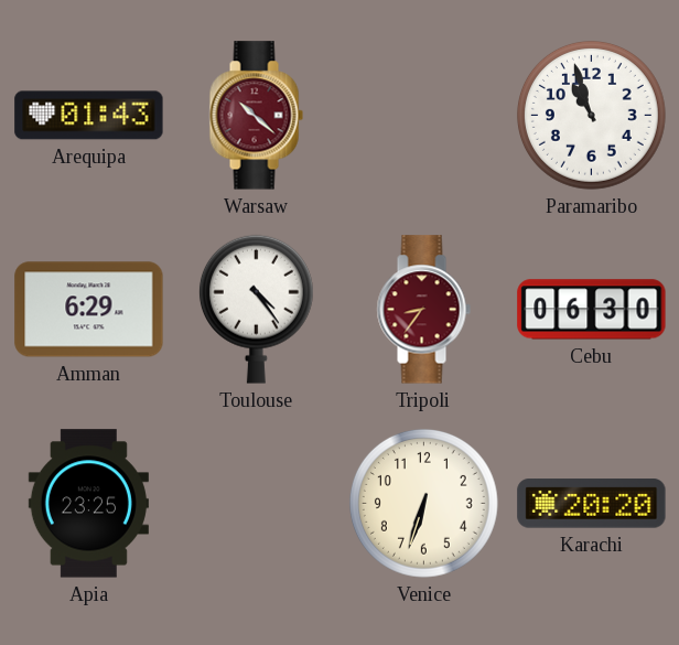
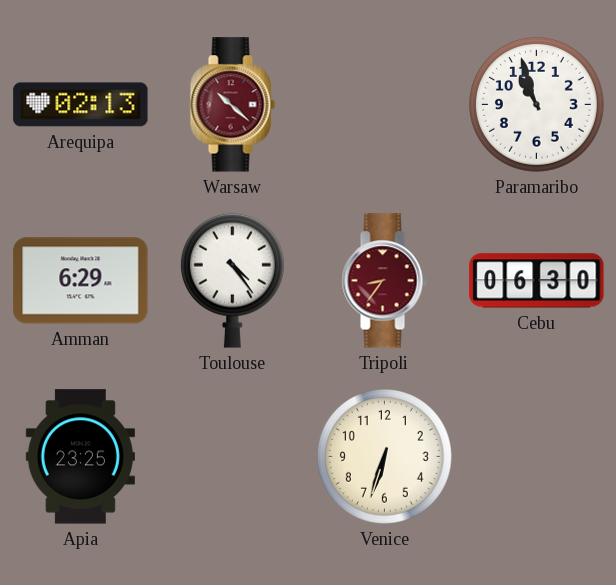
Arequipa: 01:43 -> 02:13 (81, 105)
Karachi: 20:20 -> none (592, 504)
